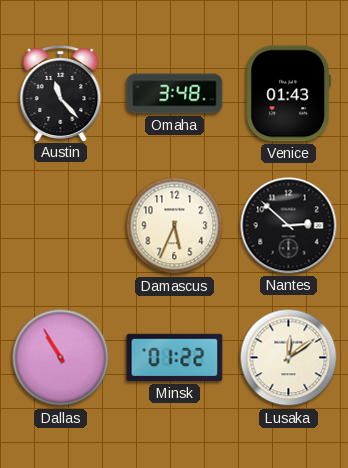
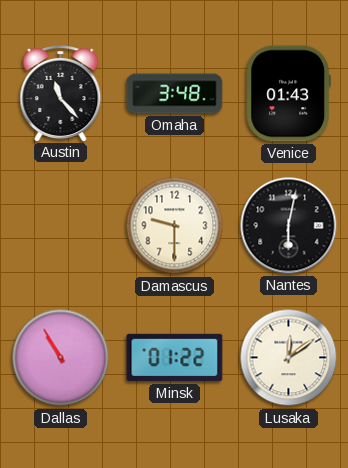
Damascus: 5:34 -> 9:30 (175, 226)
Nantes: 2:52 -> 6:02 (289, 226)
